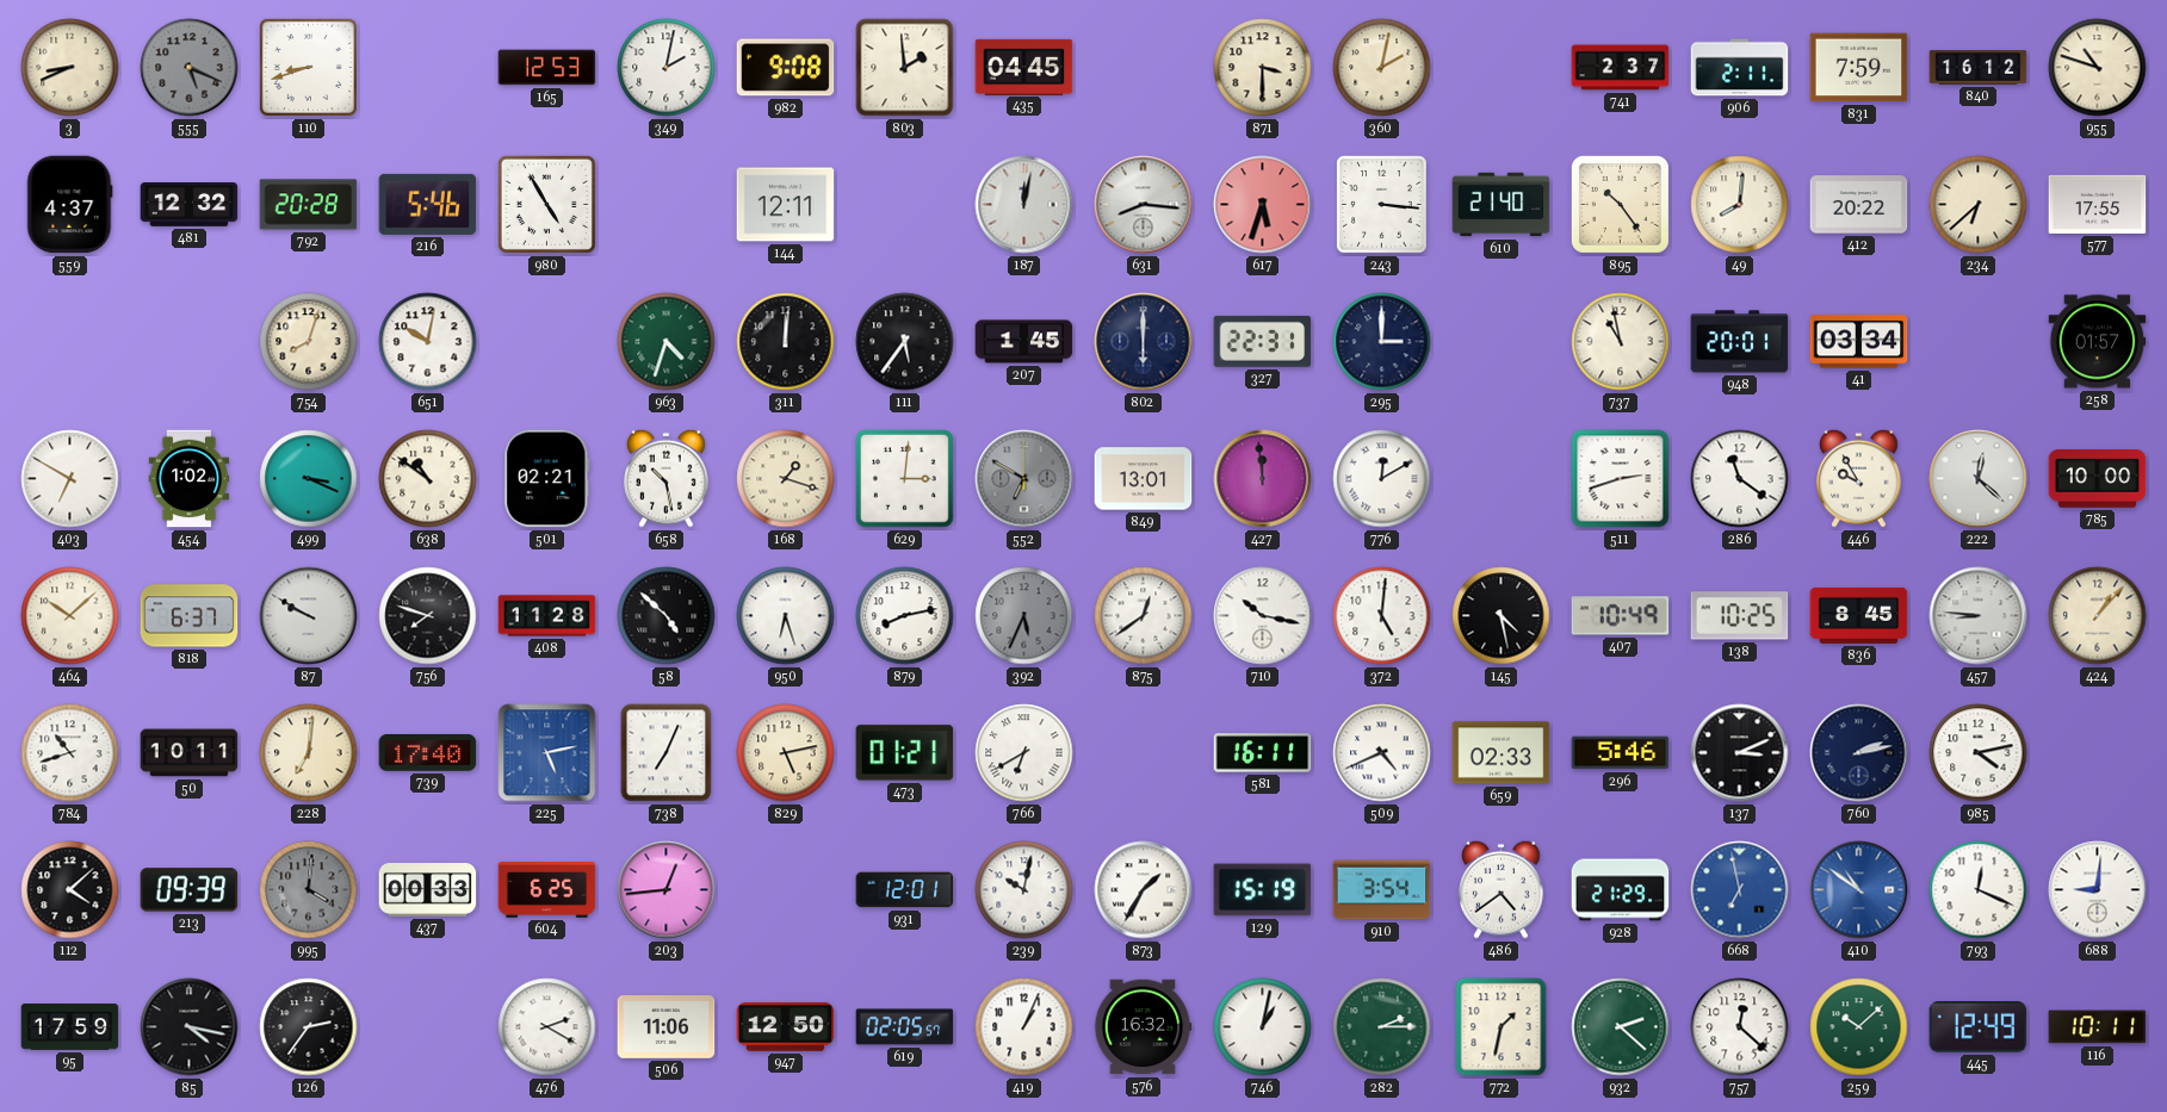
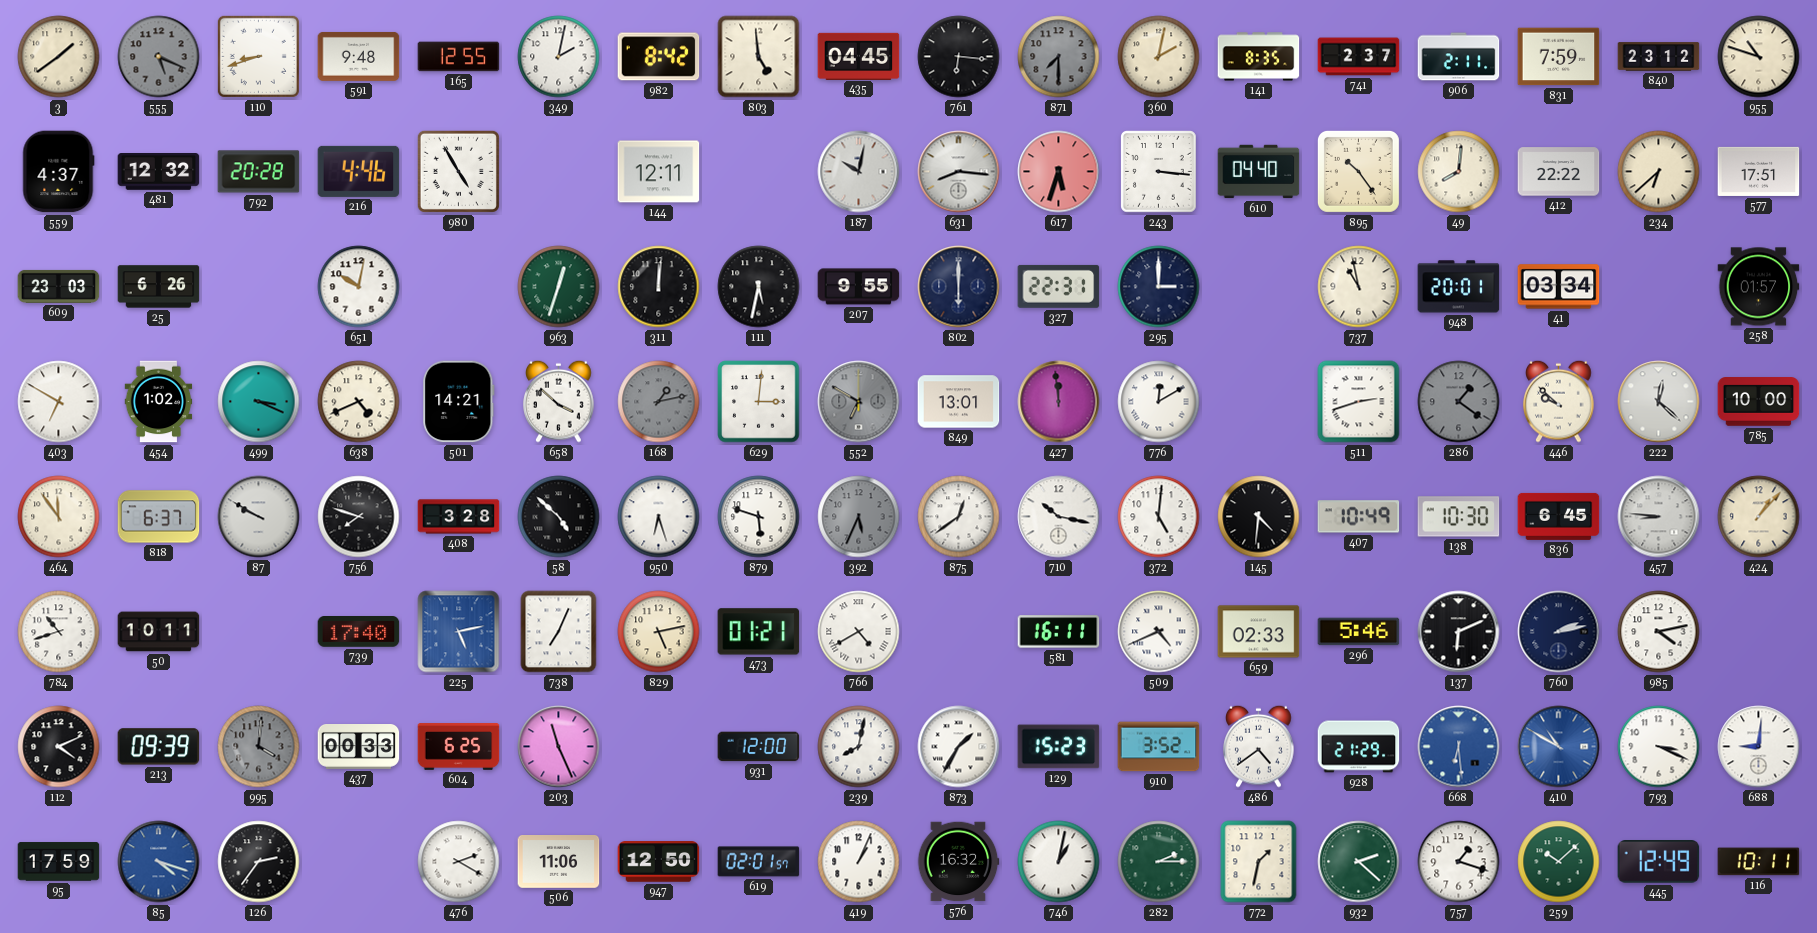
3: 8:41 -> 1:39 (59, 57)
591: none -> 9:48 (359, 56)
165: 12:53 -> 12:55 (459, 57)
982: 9:08 -> 8:42 (659, 57)
803: 1:59 -> 4:59 (759, 57)
761: none -> 6:16 (959, 57)
871: 3:30 -> 7:30 (1059, 57)
871 dial: cream -> grey (1059, 57)
141: none -> 8:35 (1259, 57)
840: 16:12 -> 23:12 (1659, 57)
216: 5:46 -> 4:46 (359, 171)
187: 12:02 -> 10:02 (859, 172)
610: 21:40 -> 04:40 (1259, 172)
412: 20:22 -> 22:22 (1559, 172)
577: 17:55 -> 17:51 (1759, 171)
609: none -> 23:03 (59, 286)
25: none -> 6:26 (159, 287)
754: 8:03 -> none (309, 342)
963: 4:33 -> 12:33 (559, 287)
111: 5:36 -> 5:32 (759, 287)
207: 1:45 -> 9:55 (859, 287)
638: 10:51 -> 4:41 (359, 402)
501: 02:21 -> 14:21 (459, 402)
658: 10:28 -> 3:52 (559, 401)
168: 1:18 -> 1:13 (659, 402)
168 dial: cream -> grey (659, 402)
286: 11:21 -> 1:21 (1459, 402)
286 dial: white -> grey (1459, 402)
446: 9:55 -> 9:52 (1559, 401)
464: 10:08 -> 11:54 (59, 517)
408: 11:28 -> 3:28 (459, 517)
879: 8:13 -> 5:48 (759, 517)
145: 4:28 -> 4:31 (1259, 517)
138: 10:25 -> 10:30 (1459, 517)
836: 8:45 -> 6:45 (1559, 516)
228: 7:01 -> none (309, 753)
766: 6:40 -> 4:40 (859, 632)
137: 3:11 -> 6:11 (1459, 632)
112: 4:08 -> 4:11 (59, 747)
203: 12:44 -> 11:26 (559, 747)
931: 12:01 -> 12:00 (759, 747)
239: 10:02 -> 8:02 (859, 747)
129: 15:19 -> 15:23 (1059, 747)
910: 3:54 -> 3:52 (1159, 747)
668: 6:58 -> 6:29 (1459, 747)
410: 10:51 -> 10:50 (1559, 747)
793: 12:19 -> 3:19 (1659, 747)
85: 4:17 -> 4:18 (159, 862)
85 dial: black -> blue (159, 862)
619: 02:05 -> 02:01 (759, 862)
757: 12:22 -> 1:18 (1459, 862)
